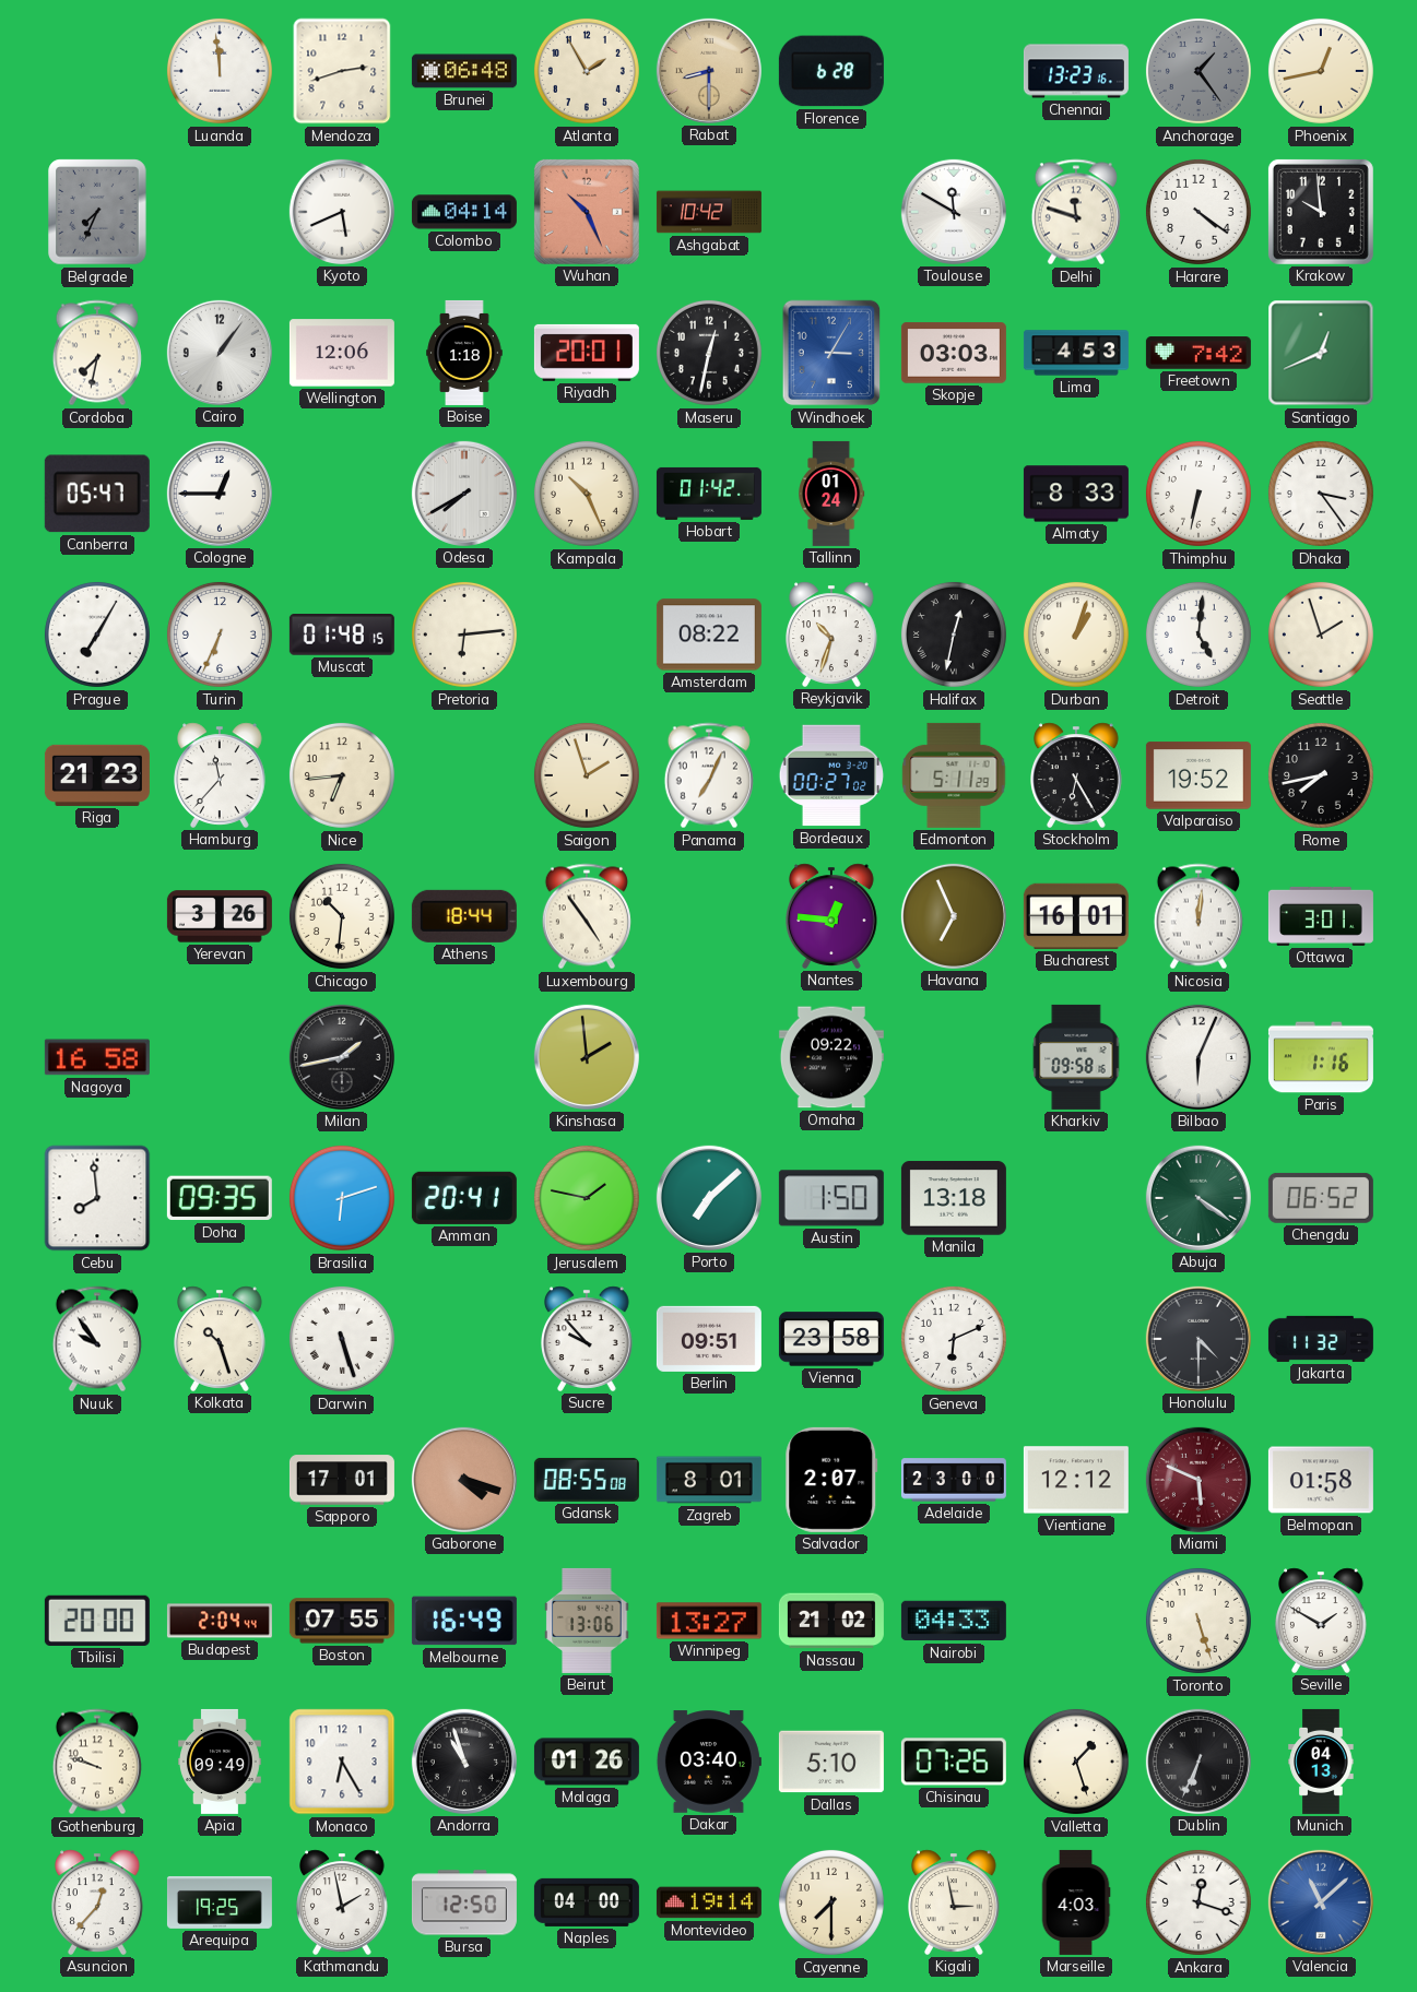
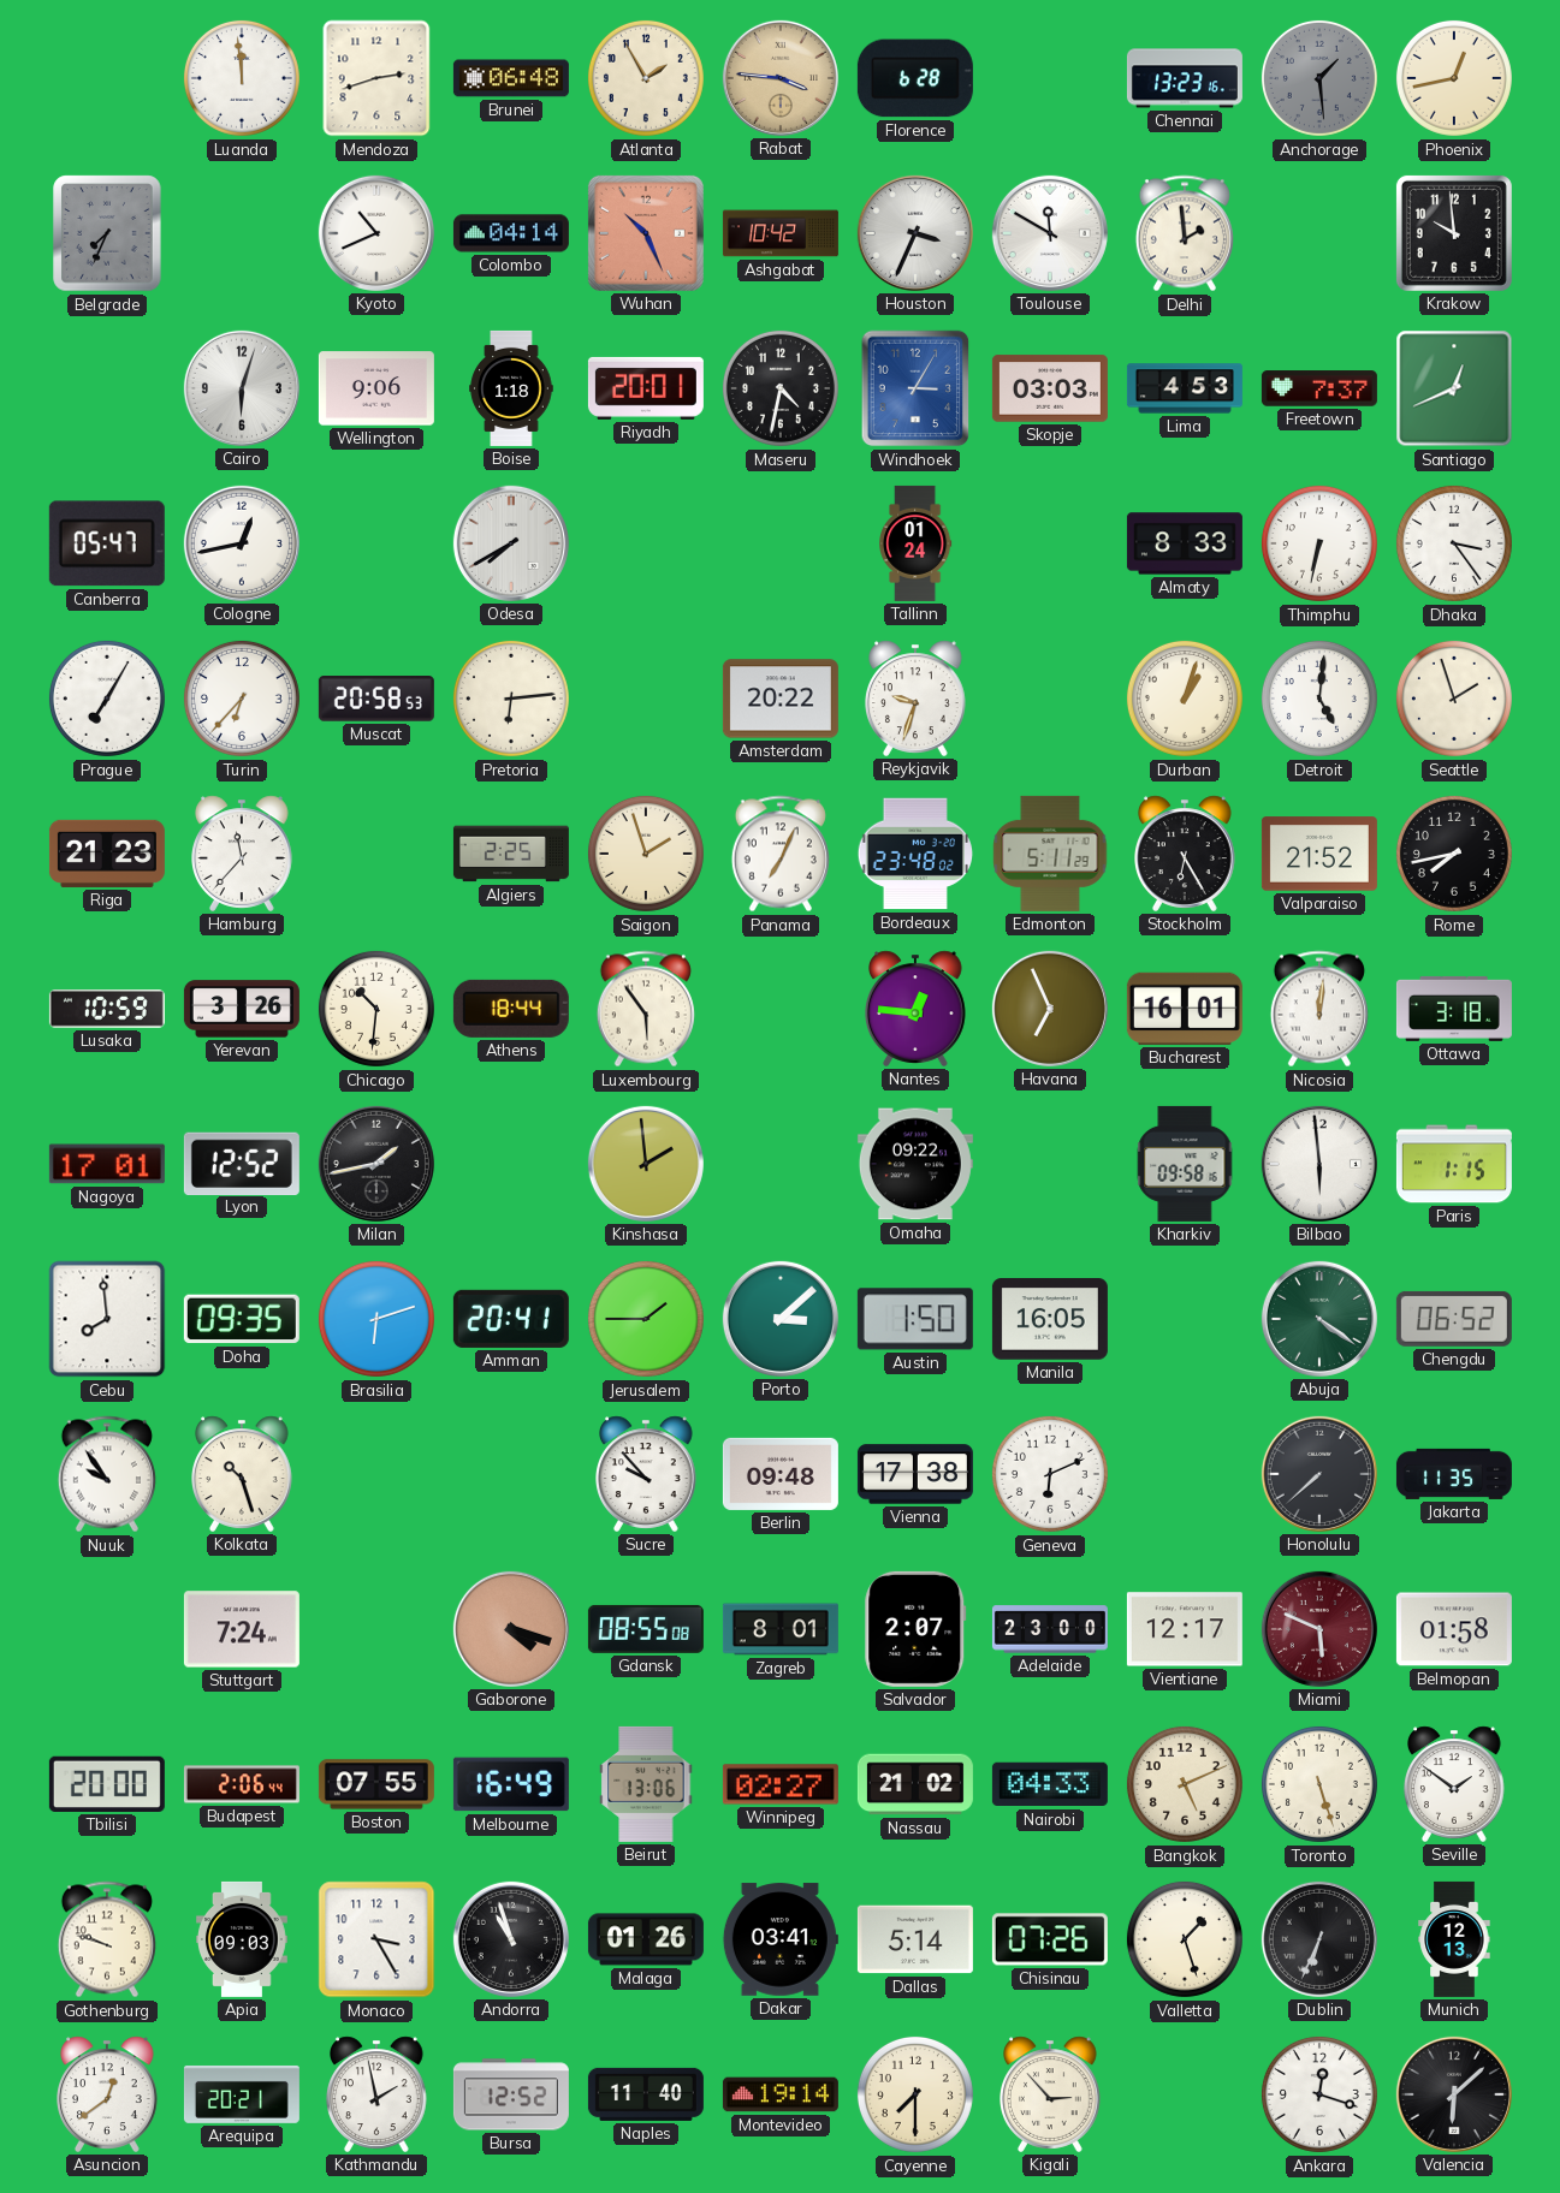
Rabat: 8:30 -> 3:46 (781, 78)
Anchorage: 1:24 -> 1:29 (1319, 78)
Kyoto: 5:41 -> 10:41 (376, 233)
Houston: none -> 3:34 (915, 233)
Delhi: 11:48 -> 1:59 (1185, 233)
Harare: 4:21 -> none (1198, 212)
Cordoba: 7:32 -> none (97, 353)
Cairo: 1:06 -> 6:03 (242, 388)
Wellington: 12:06 -> 9:06 (376, 388)
Maseru: 12:32 -> 4:32 (781, 388)
Freetown: 7:42 -> 7:37 (1319, 388)
Cologne: 12:45 -> 12:43 (242, 543)
Kampala: 10:26 -> none (587, 494)
Hobart: 01:42 -> none (709, 494)
Turin: 6:34 -> 6:37 (242, 699)
Muscat: 01:48 -> 20:58 (376, 700)
Amsterdam: 08:22 -> 20:22 (781, 699)
Reykjavik: 10:33 -> 9:33 (917, 699)
Halifax: 12:32 -> none (954, 635)
Nice: 6:44 -> none (342, 775)
Algiers: none -> 2:25 (511, 854)
Bordeaux: 00:27 -> 23:48 (914, 854)
Valparaiso: 19:52 -> 21:52 (1319, 854)
Lusaka: none -> 10:59 (107, 1009)
Luxembourg: 4:54 -> 5:54 (646, 1009)
Ottawa: 3:01 -> 3:18 (1454, 1009)
Nagoya: 16:58 -> 17:01 (107, 1164)
Lyon: none -> 12:52 (242, 1163)
Bilbao: 6:04 -> 5:59 (1319, 1164)
Paris: 1:16 -> 1:15 (1454, 1164)
Jerusalem: 1:47 -> 1:45 (646, 1319)
Porto: 7:08 -> 3:08 (781, 1319)
Manila: 13:18 -> 16:05 (1050, 1319)
Darwin: 5:27 -> none (342, 1339)
Berlin: 09:51 -> 09:48 (781, 1474)
Vienna: 23:58 -> 17:38 (915, 1474)
Honolulu: 4:30 -> 7:38 (1319, 1474)
Jakarta: 11:32 -> 11:35 (1454, 1474)
Stuttgart: none -> 7:24 (242, 1629)
Sapporo: 17:01 -> none (342, 1480)
Vientiane: 12:12 -> 12:17 (1185, 1629)
Budapest: 2:04 -> 2:06 (242, 1784)
Winnipeg: 13:27 -> 02:27 (781, 1784)
Bangkok: none -> 5:11 (1185, 1784)
Seville: 1:50 -> 1:51 (1455, 1784)
Apia: 09:49 -> 09:03 (243, 1939)
Monaco: 6:25 -> 3:25 (376, 1939)
Dakar: 03:40 -> 03:41 (781, 1939)
Dallas: 5:10 -> 5:14 (915, 1939)
Munich: 04:13 -> 12:13 (1454, 1939)
Asuncion: 12:37 -> 12:39 (108, 2094)
Arequipa: 19:25 -> 20:21 (242, 2094)
Bursa: 12:50 -> 12:52 (511, 2094)
Naples: 04:00 -> 11:40 (646, 2094)
Kigali: 2:58 -> 2:53 (1051, 2094)
Marseille: 4:03 -> none (1076, 1902)
Valencia: 11:08 -> 6:08 (1454, 2094)
Valencia dial: blue -> black (1454, 2094)
